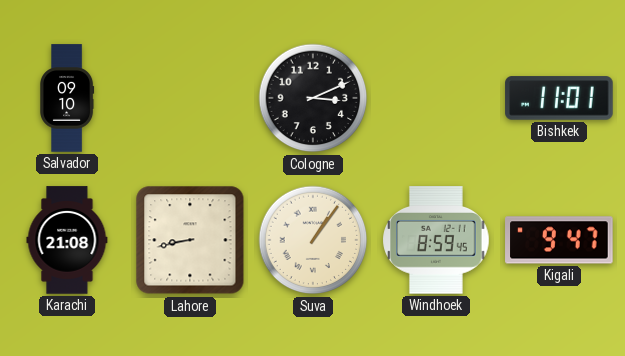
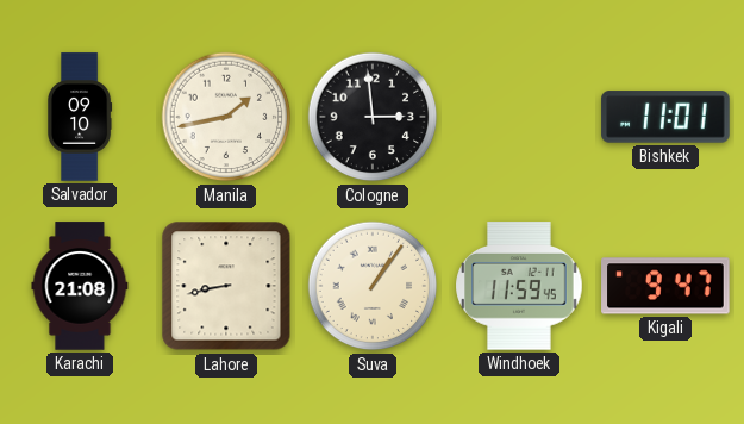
Manila: none -> 1:43 (226, 117)
Cologne: 3:11 -> 2:59 (373, 117)
Windhoek: 8:59 -> 11:59 (519, 286)
